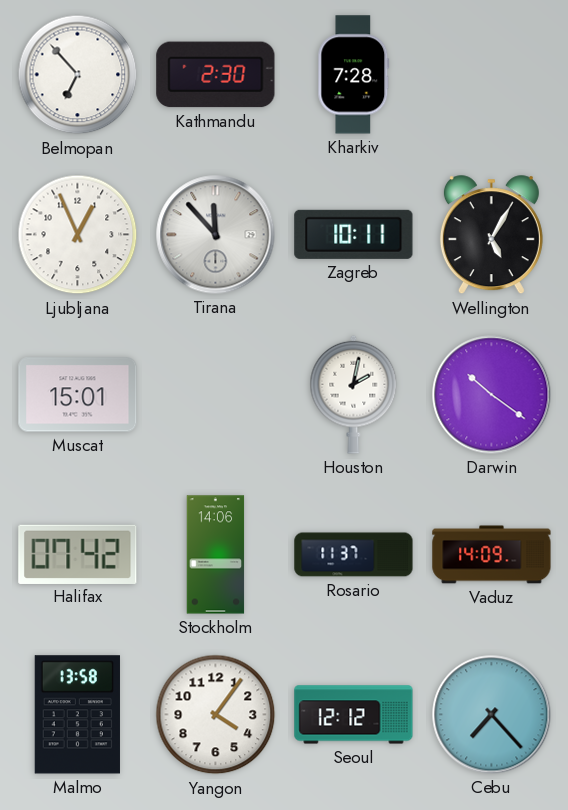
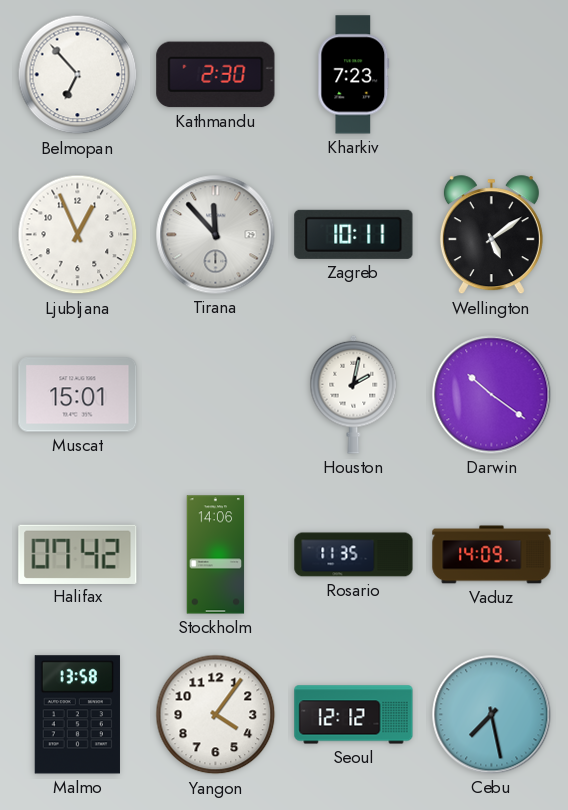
Kharkiv: 7:28 -> 7:23 (354, 75)
Wellington: 5:05 -> 5:09 (491, 235)
Rosario: 11:37 -> 11:35 (354, 555)
Cebu: 7:23 -> 7:28 (492, 715)
